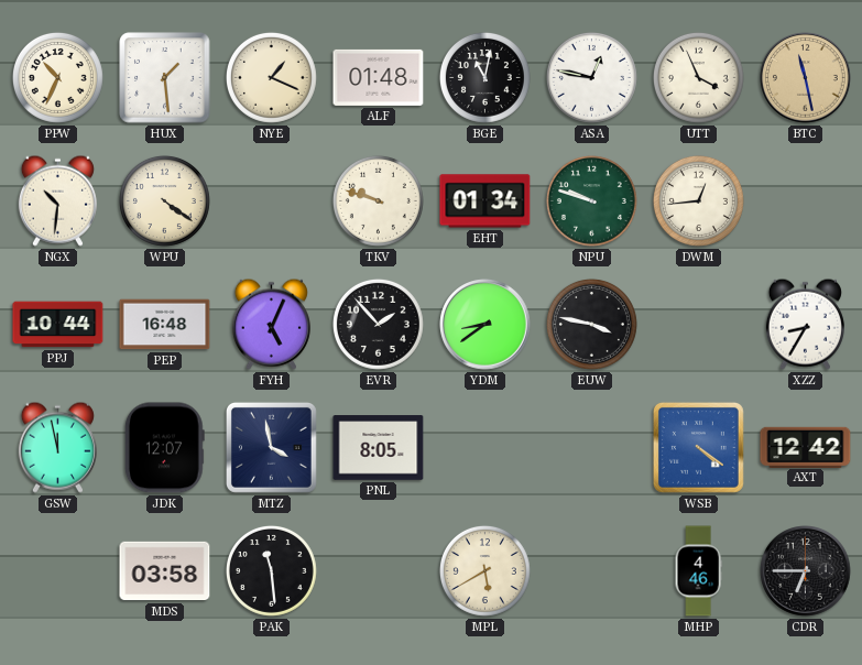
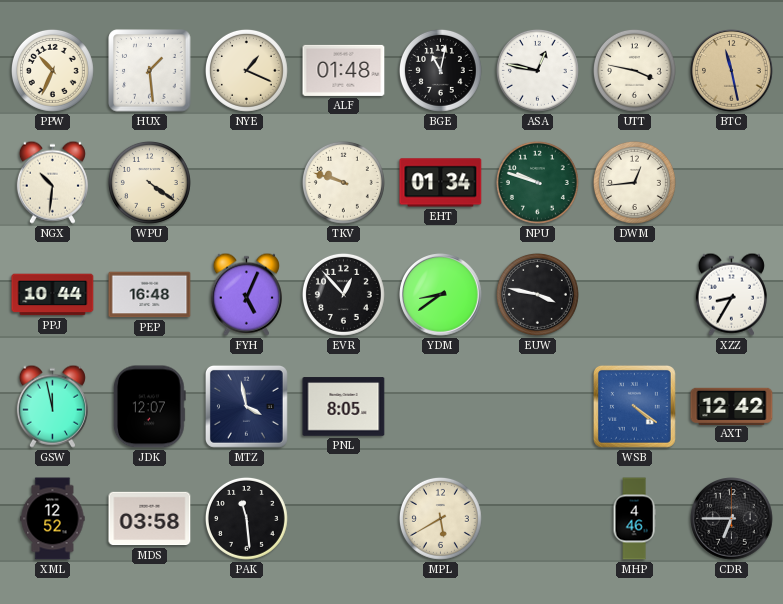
UTT: 3:56 -> 3:47 (634, 70)
EVR: 1:53 -> 12:53 (343, 294)
XML: none -> 12:52 (53, 519)
